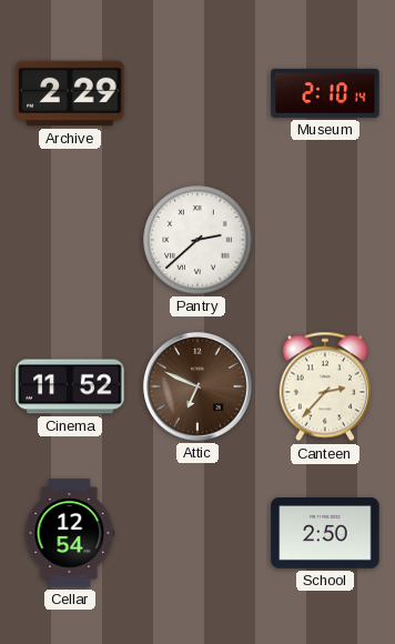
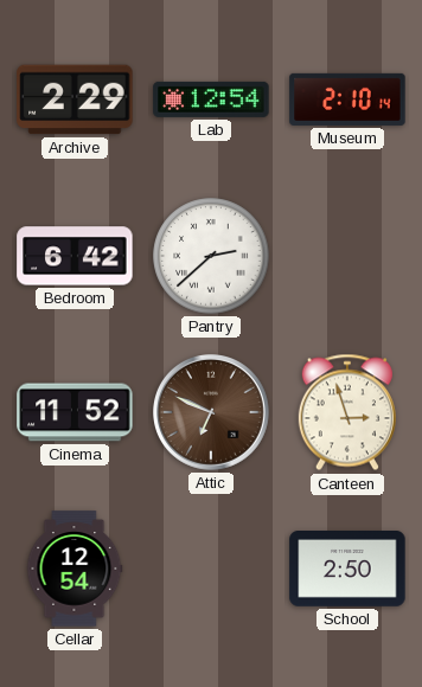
Lab: none -> 12:54 (211, 99)
Bedroom: none -> 6:42 (75, 256)
Canteen: 2:37 -> 2:57 (347, 412)
